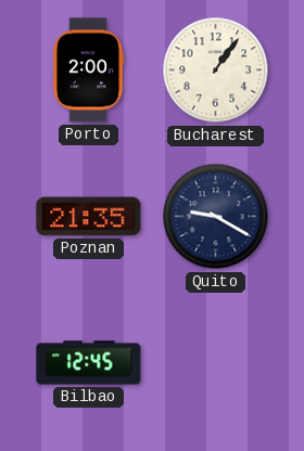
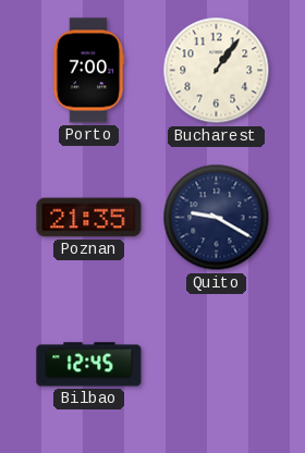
Porto: 2:00 -> 7:00 (88, 71)
